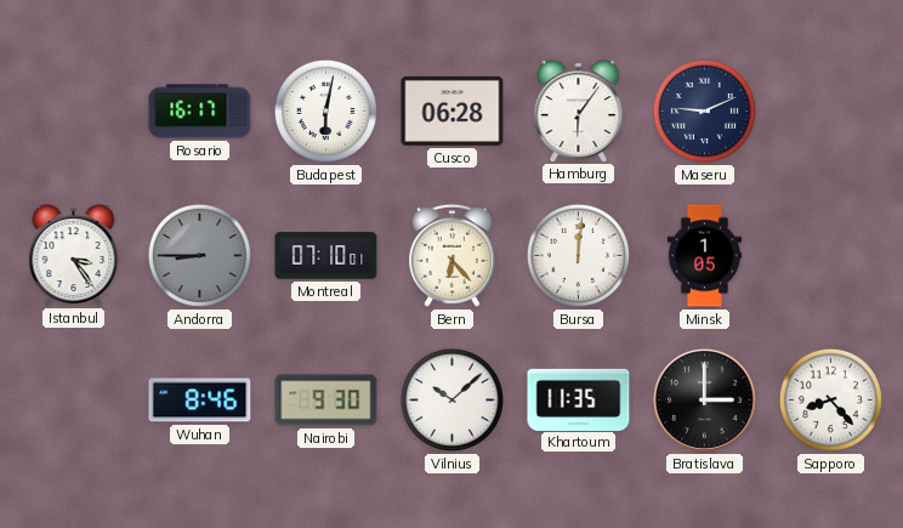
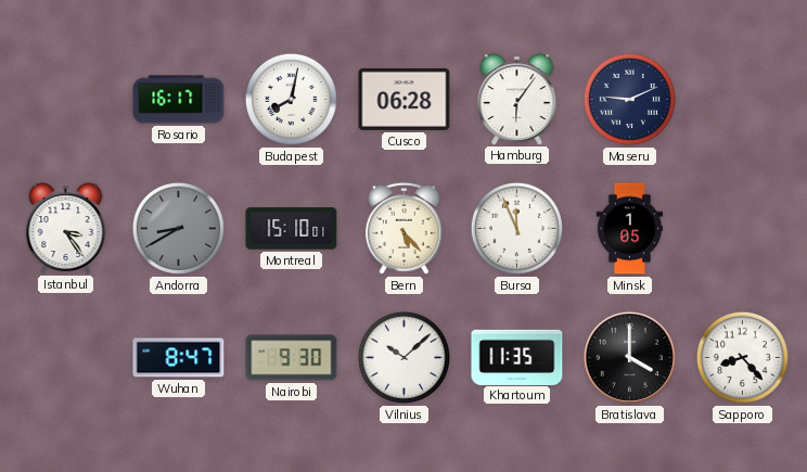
Budapest: 6:02 -> 8:02 (291, 99)
Andorra: 8:45 -> 8:40 (178, 228)
Montreal: 07:10 -> 15:10 (292, 229)
Bern: 6:23 -> 5:23 (403, 228)
Bursa: 12:01 -> 11:56 (516, 228)
Wuhan: 8:46 -> 8:47 (179, 358)
Bratislava: 3:00 -> 4:00 (629, 357)
